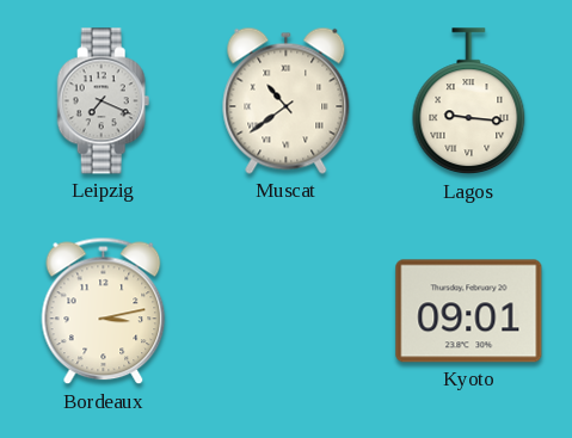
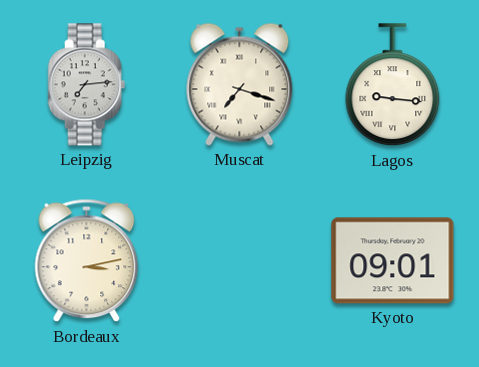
Leipzig: 7:19 -> 7:14 (87, 85)
Muscat: 10:39 -> 7:18 (240, 84)
